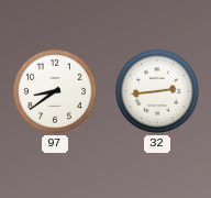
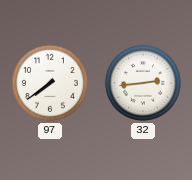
97: 8:39 -> 7:39 (50, 83)
